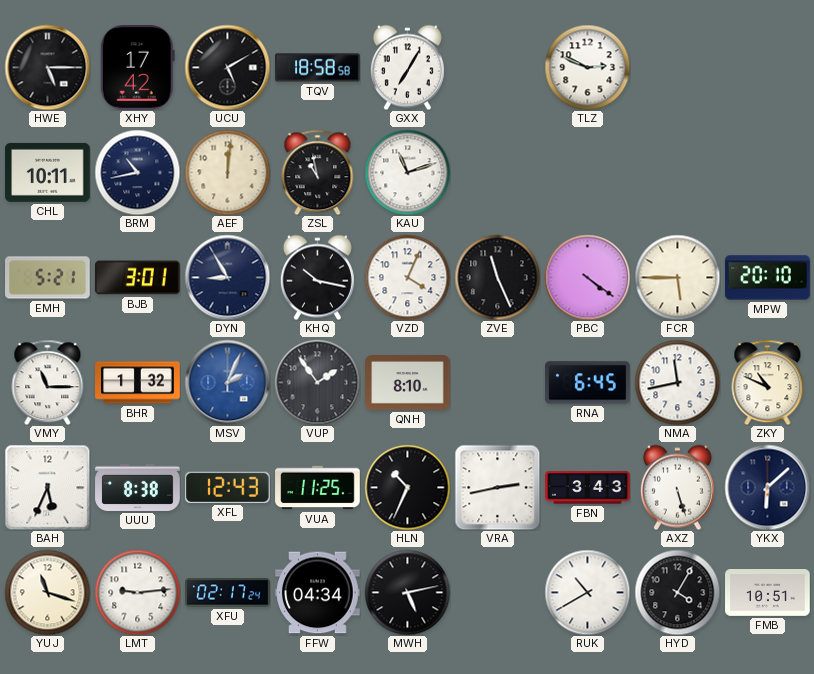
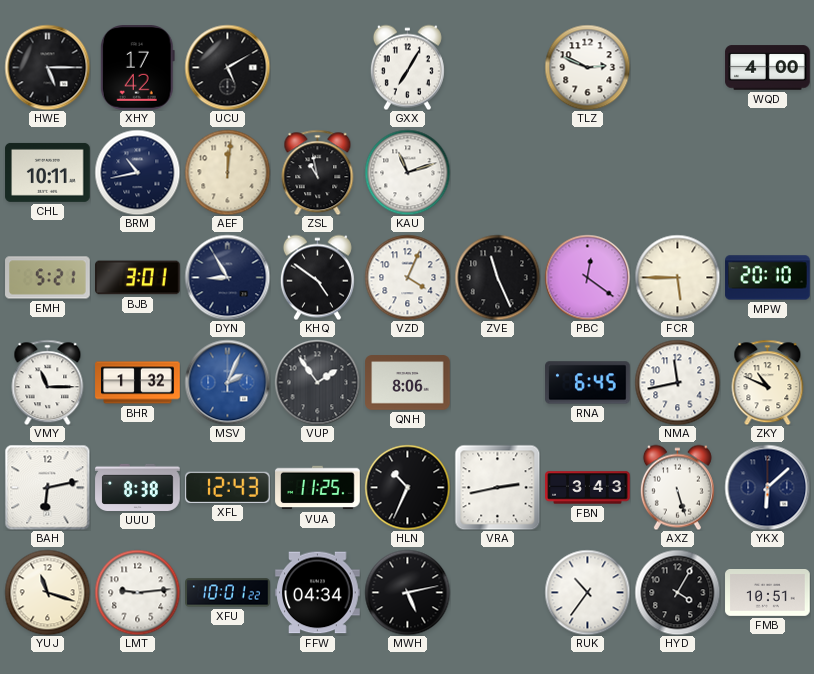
TQV: 18:58 -> none (318, 68)
WQD: none -> 4:00 (768, 68)
KHQ: 10:17 -> 4:51 (317, 277)
PBC: 4:21 -> 12:21 (587, 277)
QNH: 8:10 -> 8:06 (408, 383)
BAH: 5:34 -> 6:13 (47, 487)
XFU: 02:17 -> 10:01 (228, 593)
RUK: 10:40 -> 10:36 (587, 592)
